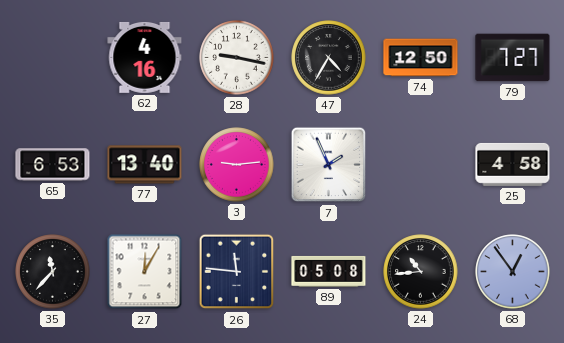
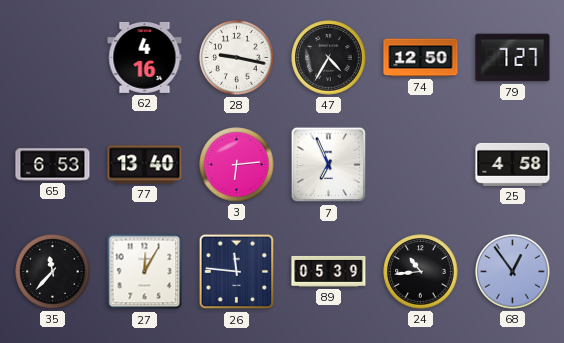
3: 9:14 -> 6:14 (237, 165)
7: 1:56 -> 6:56 (329, 165)
89: 05:08 -> 05:39 (329, 271)
